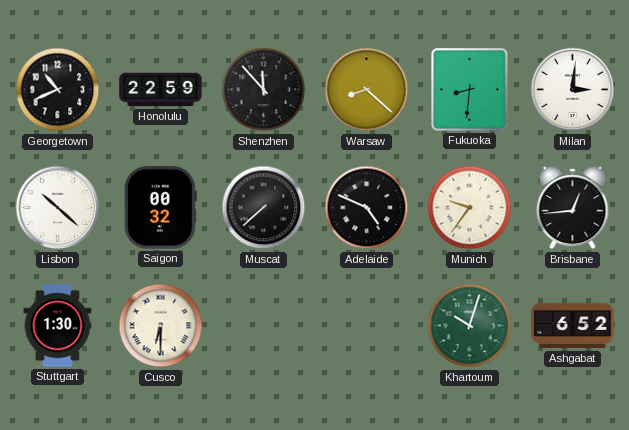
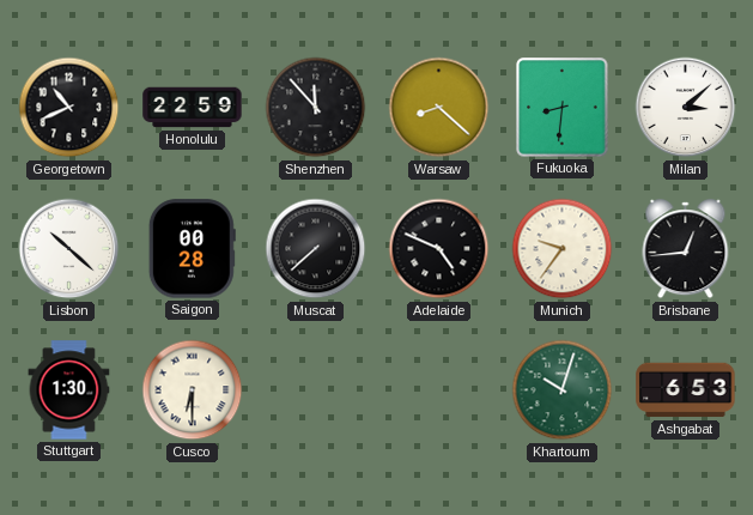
Milan: 3:01 -> 3:08 (686, 108)
Saigon: 00:32 -> 00:28 (192, 249)
Ashgabat: 6:52 -> 6:53 (686, 390)
